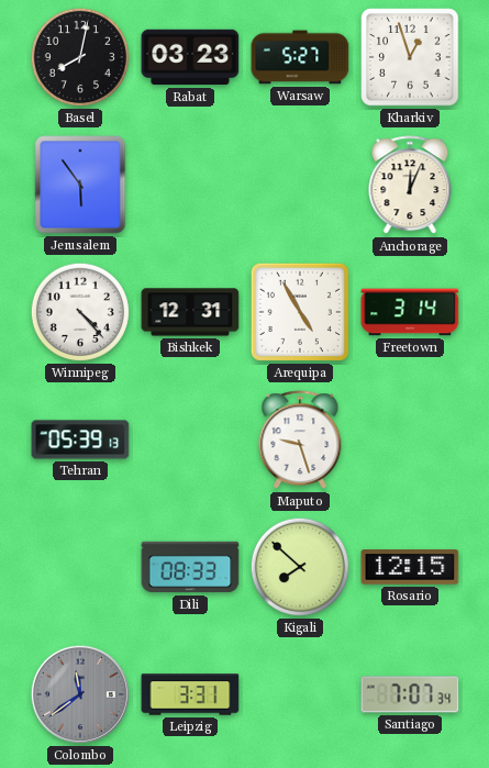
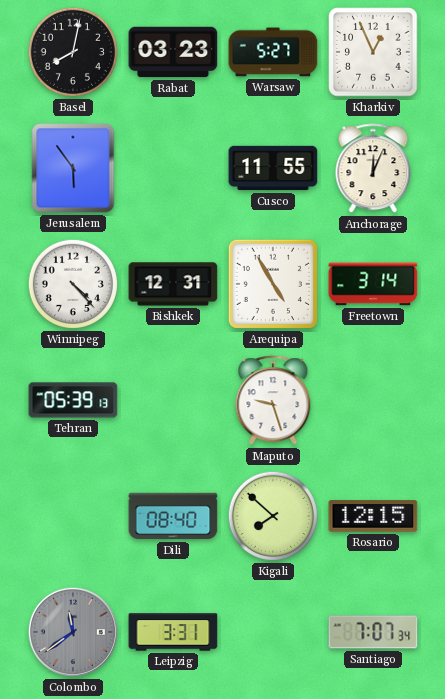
Kharkiv: 12:57 -> 12:56 (373, 52)
Cusco: none -> 11:55 (273, 168)
Dili: 08:33 -> 08:40 (173, 516)
